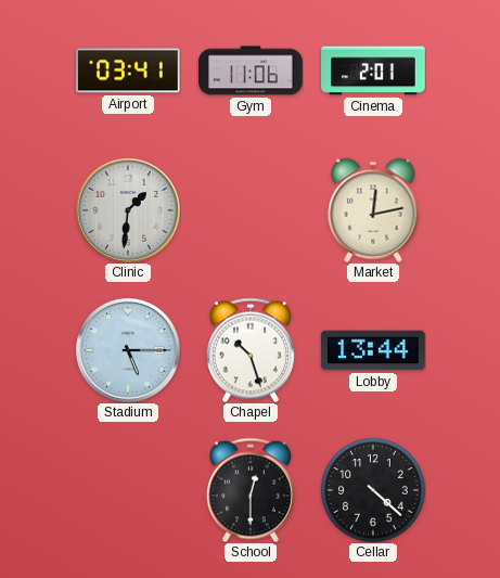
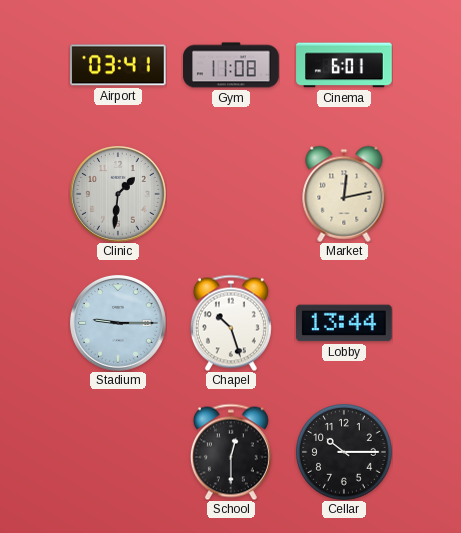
Gym: 11:06 -> 11:08 (231, 65)
Cinema: 2:01 -> 6:01 (344, 65)
Stadium: 5:15 -> 9:15 (118, 323)
Cellar: 4:22 -> 10:15 (344, 452)
